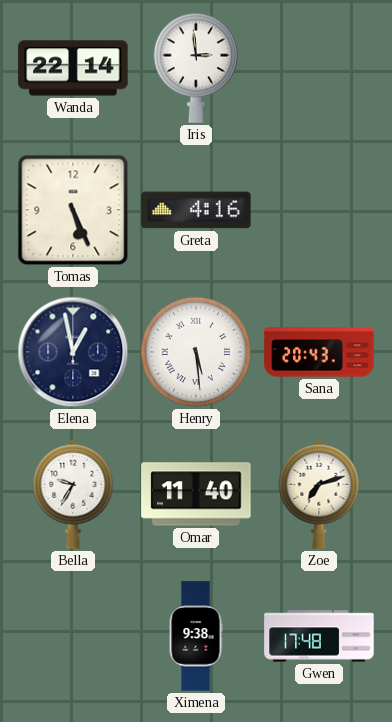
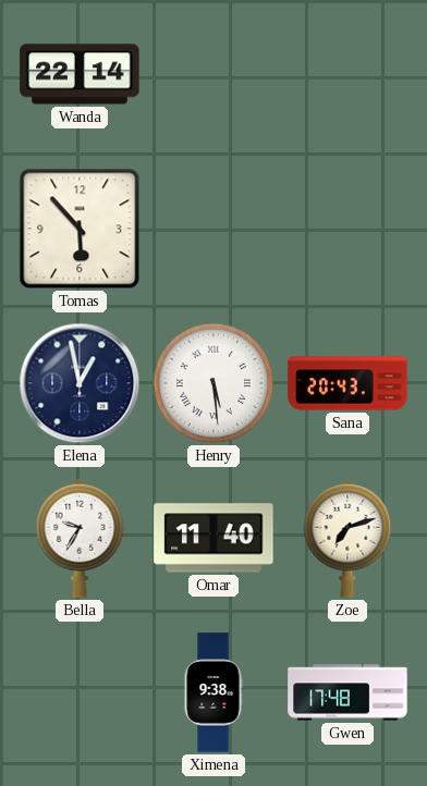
Iris: 2:59 -> none (195, 68)
Tomas: 5:26 -> 5:53 (80, 229)
Greta: 4:16 -> none (196, 210)
